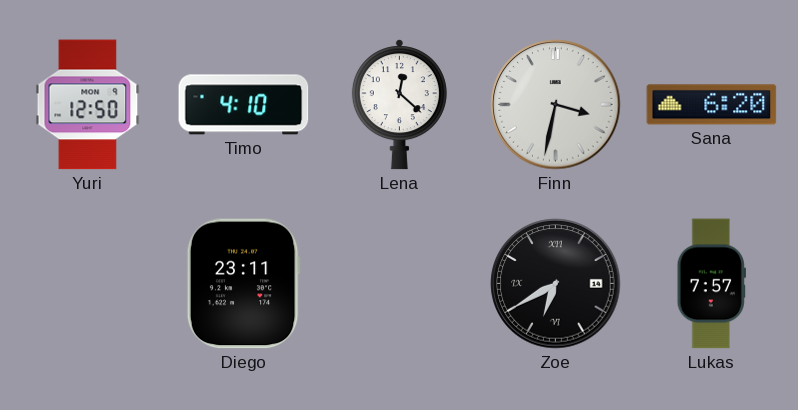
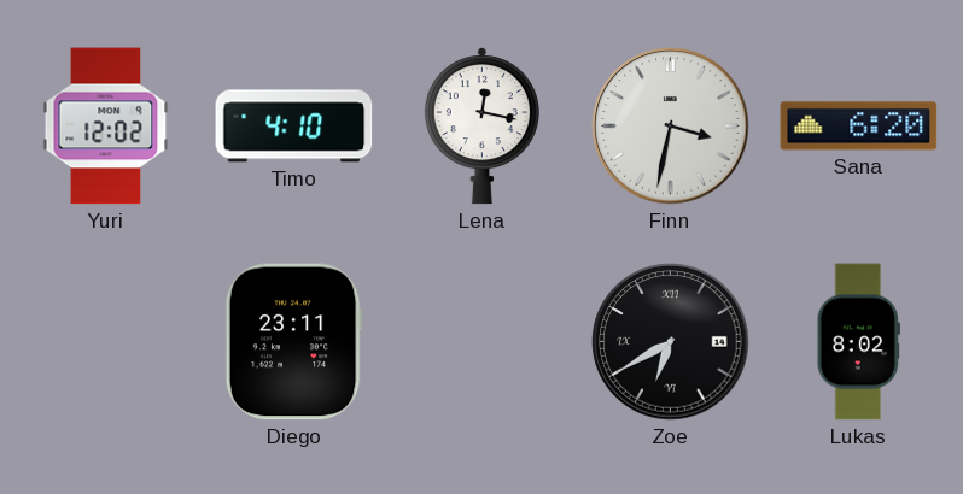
Yuri: 12:50 -> 12:02 (106, 127)
Lena: 12:22 -> 12:17 (482, 127)
Lukas: 7:57 -> 8:02 (858, 342)
